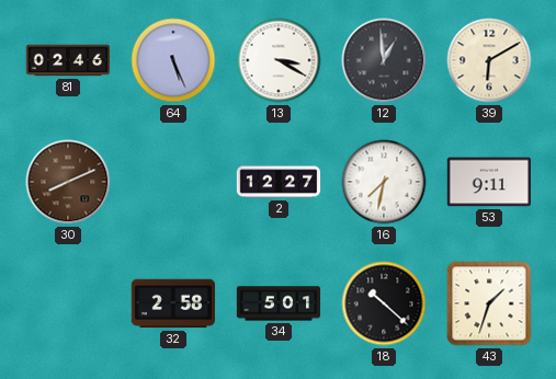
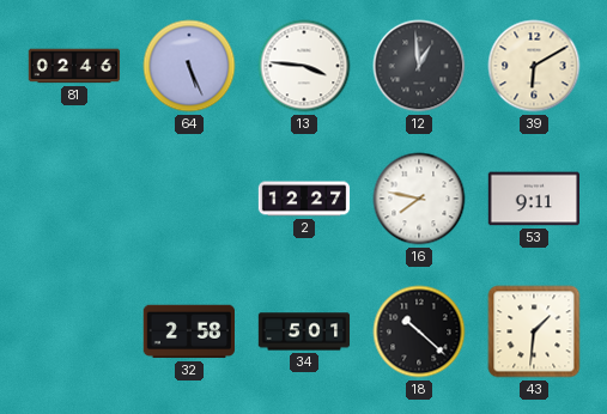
13: 3:20 -> 3:46 (304, 66)
30: 8:11 -> none (68, 182)
16: 7:32 -> 7:47 (419, 199)
43: 1:33 -> 1:31 (534, 331)
